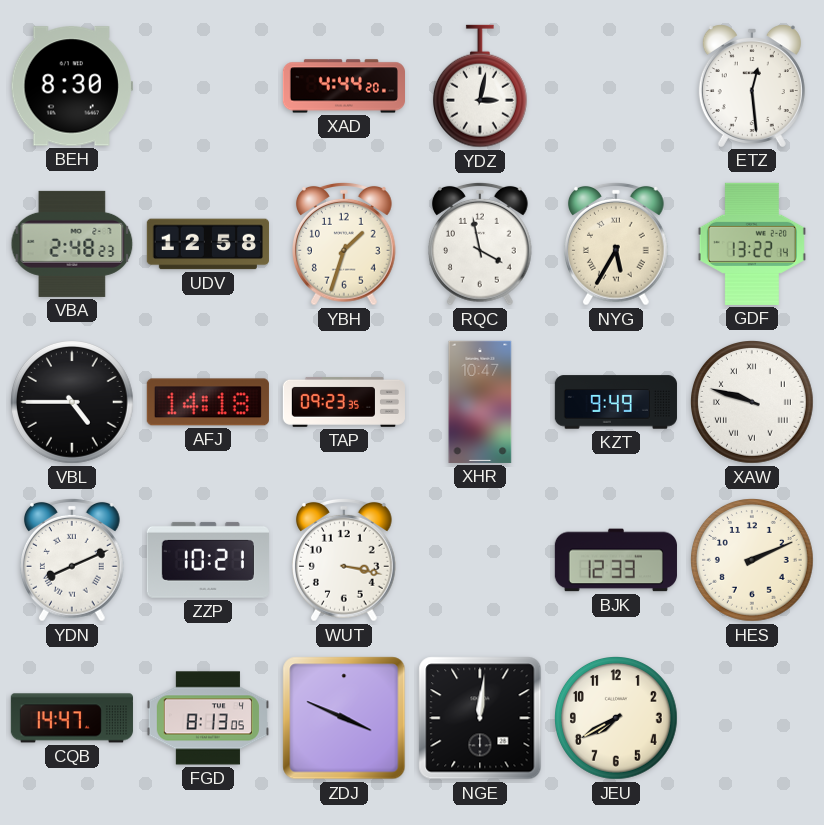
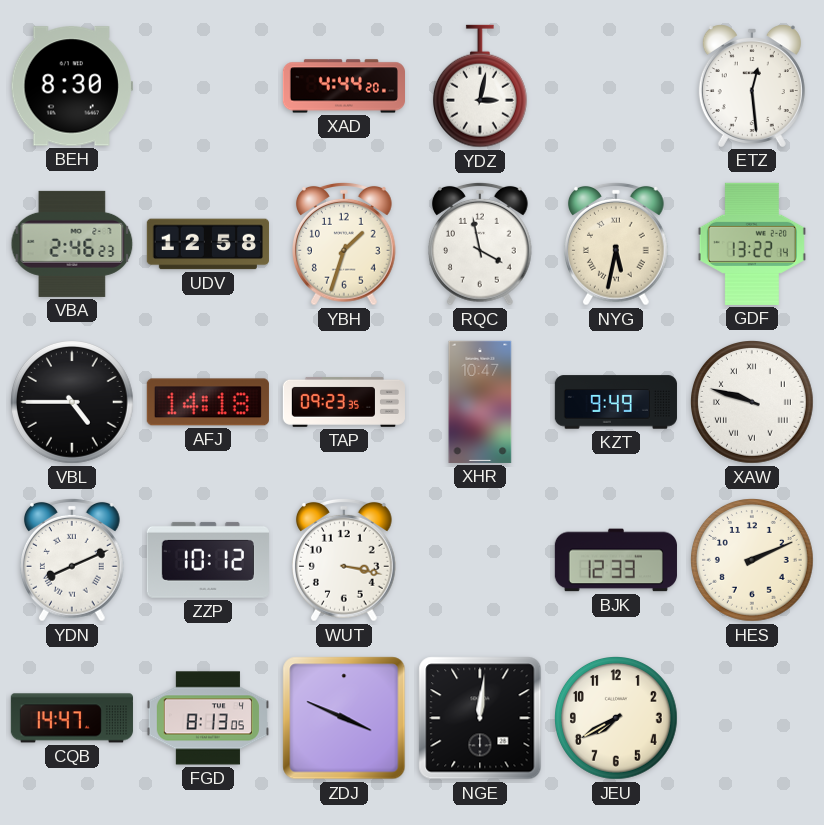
VBA: 2:48 -> 2:46 (72, 244)
NYG: 5:35 -> 5:32 (617, 244)
ZZP: 10:21 -> 10:12 (208, 560)
